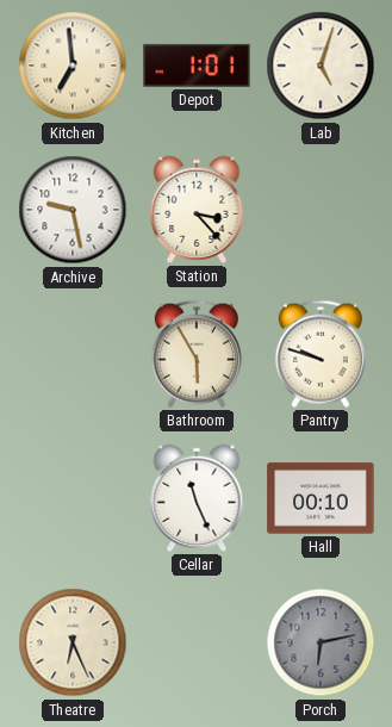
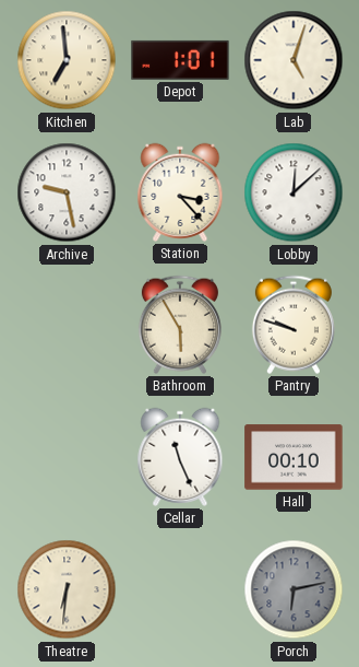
Lobby: none -> 12:08 (294, 192)
Theatre: 6:26 -> 6:31 (67, 589)
